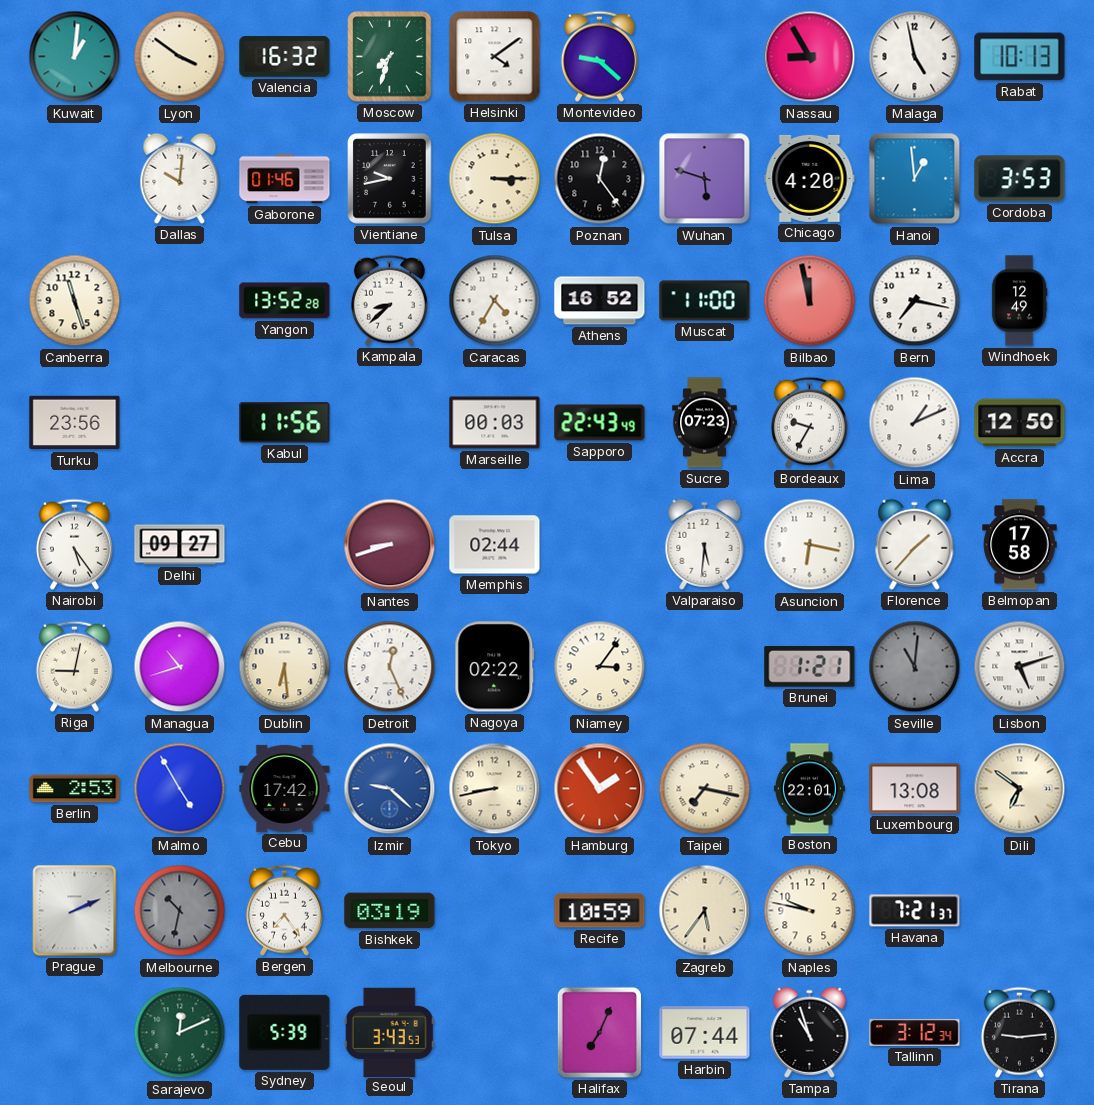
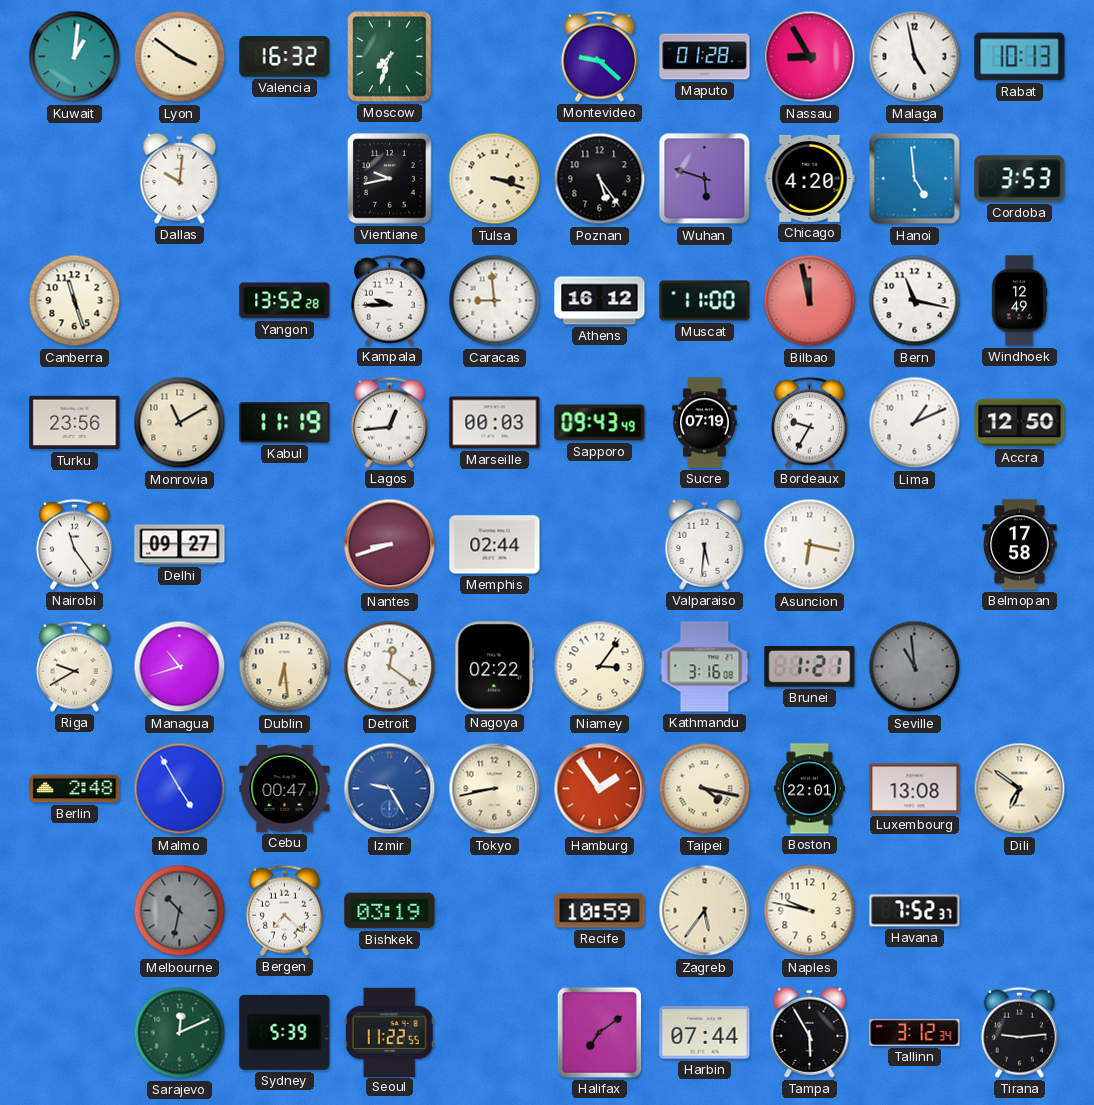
Helsinki: 4:09 -> none (495, 57)
Maputo: none -> 01:28 (705, 57)
Gaborone: 01:46 -> none (285, 179)
Tulsa: 3:15 -> 3:18 (495, 179)
Poznan: 12:24 -> 5:24 (600, 179)
Hanoi: 12:59 -> 4:59 (915, 179)
Kampala: 8:38 -> 9:45 (389, 300)
Caracas: 4:35 -> 8:59 (495, 301)
Athens: 16:52 -> 16:12 (600, 301)
Bern: 7:17 -> 11:17 (915, 301)
Monrovia: none -> 11:10 (180, 423)
Kabul: 11:56 -> 11:19 (285, 423)
Lagos: none -> 12:44 (389, 422)
Sapporo: 22:43 -> 09:43 (600, 423)
Sucre: 07:23 -> 07:19 (705, 423)
Nairobi: 5:24 -> 11:24 (74, 544)
Florence: 1:37 -> none (915, 544)
Riga: 9:02 -> 9:40 (74, 666)
Detroit: 12:26 -> 12:21 (390, 667)
Kathmandu: none -> 3:16 (705, 667)
Seville: 11:01 -> 10:59 (915, 667)
Lisbon: 5:12 -> none (1020, 667)
Berlin: 2:53 -> 2:48 (75, 789)
Cebu: 17:42 -> 00:47 (285, 788)
Izmir: 9:22 -> 9:25 (390, 789)
Taipei: 7:17 -> 4:17 (705, 789)
Prague: 2:11 -> none (75, 911)
Bergen: 7:24 -> 7:22 (284, 910)
Havana: 7:21 -> 7:52 (915, 911)
Seoul: 3:43 -> 11:22 (389, 1032)
Halifax: 7:04 -> 7:09 (599, 1032)
Tampa: 10:57 -> 5:55 (810, 1032)
